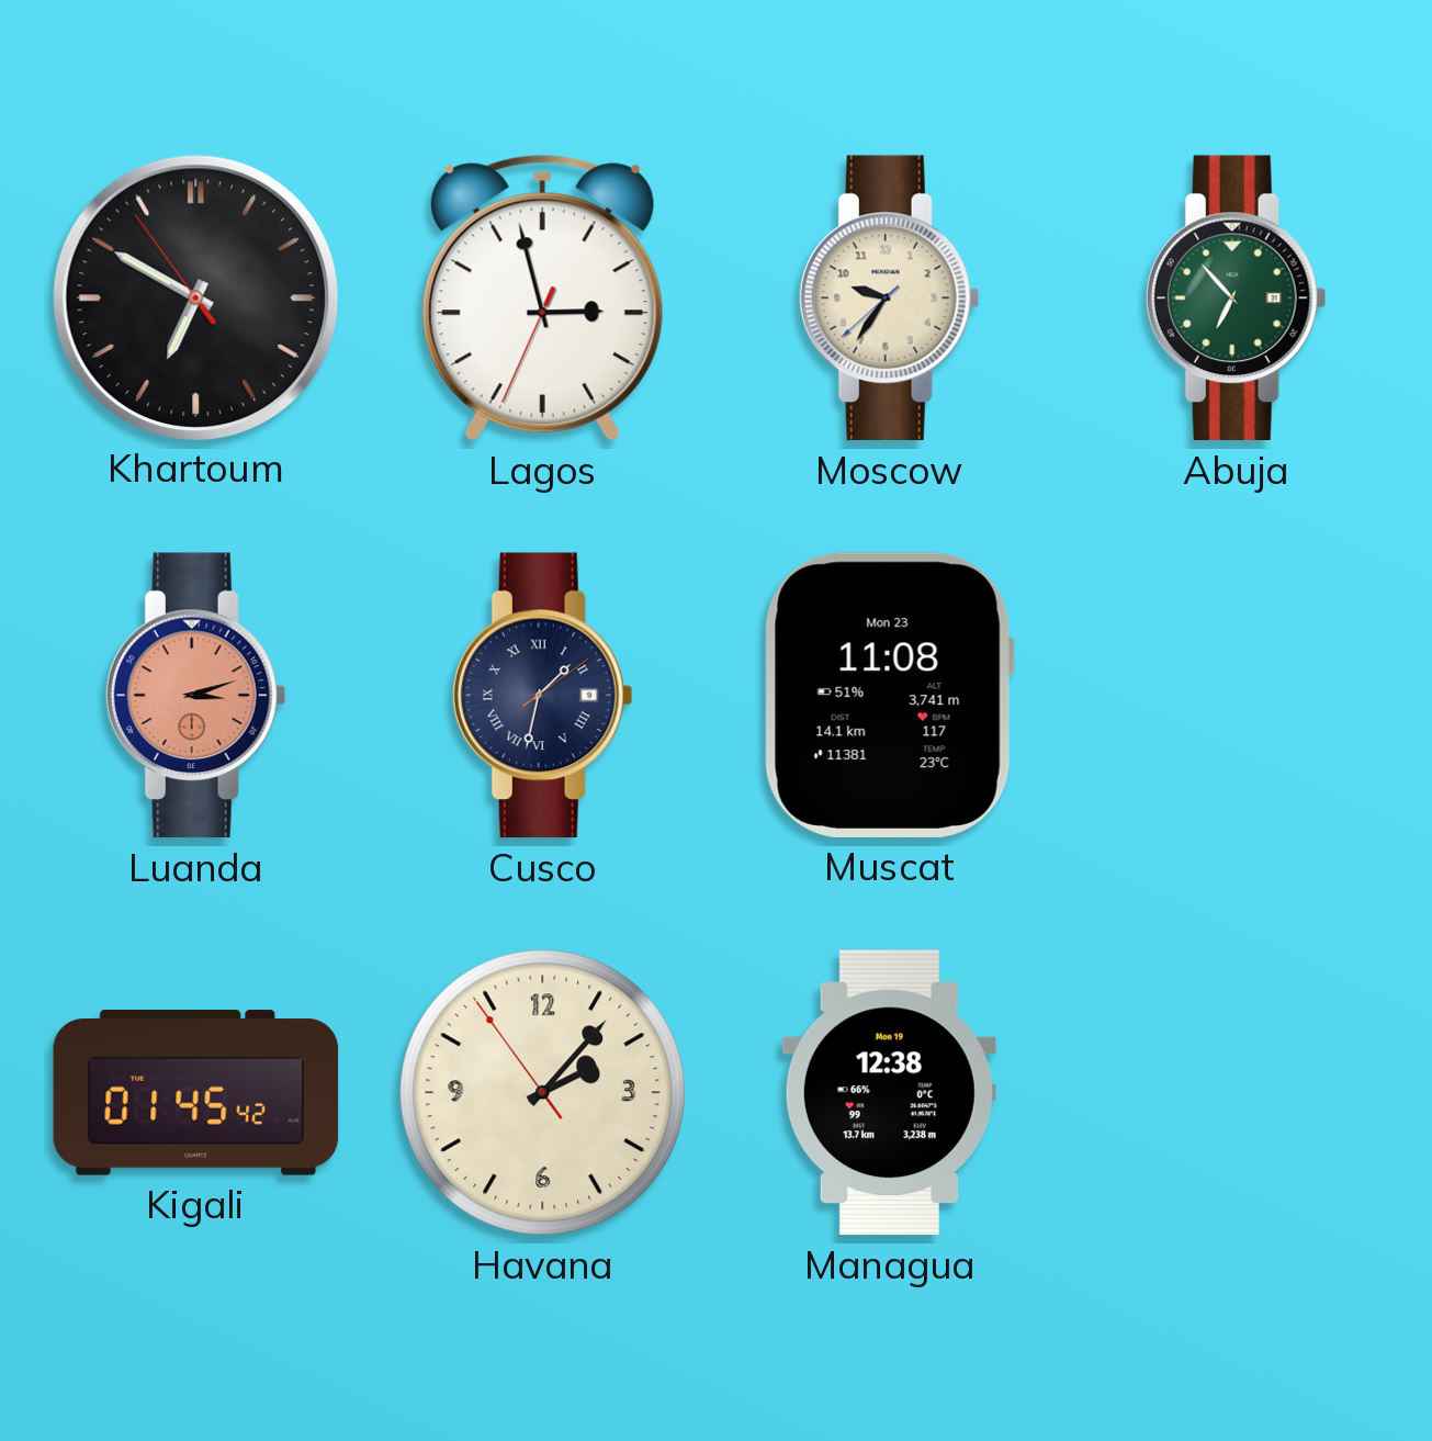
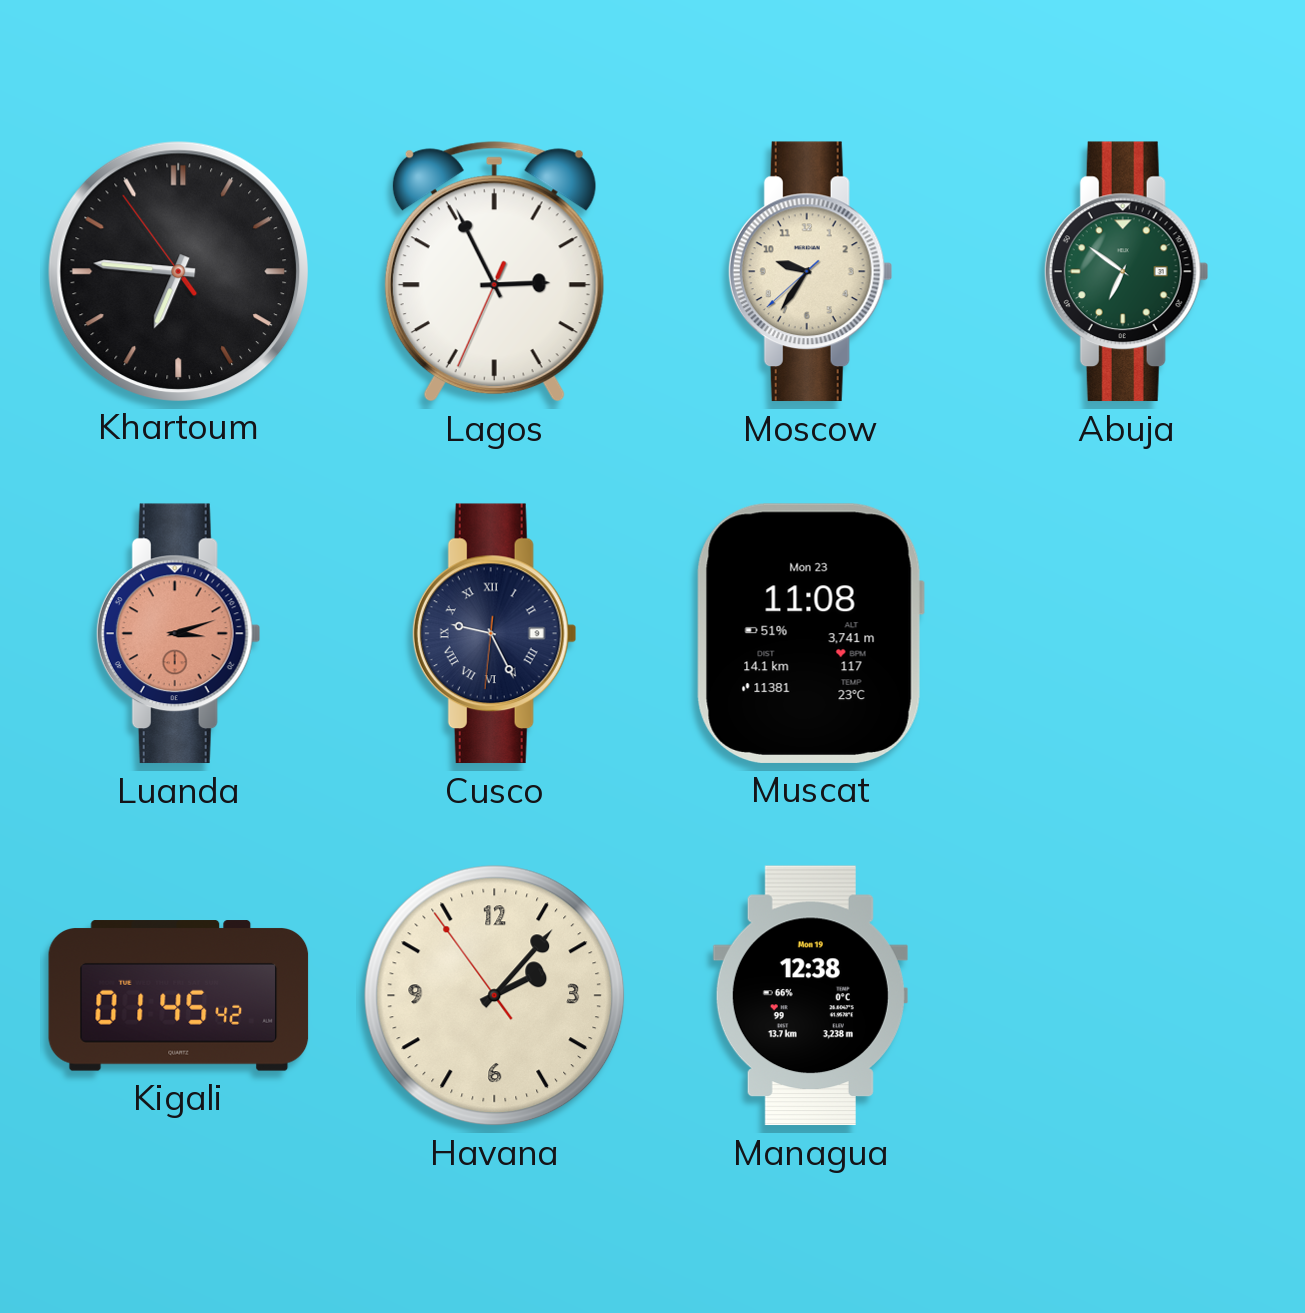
Khartoum: 6:49 -> 6:45 (178, 271)
Lagos: 2:57 -> 2:55 (494, 272)
Abuja: 6:53 -> 6:51 (1126, 272)
Cusco: 1:32 -> 9:25 (494, 634)
